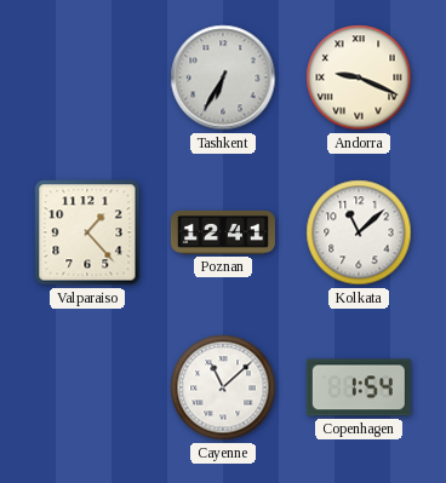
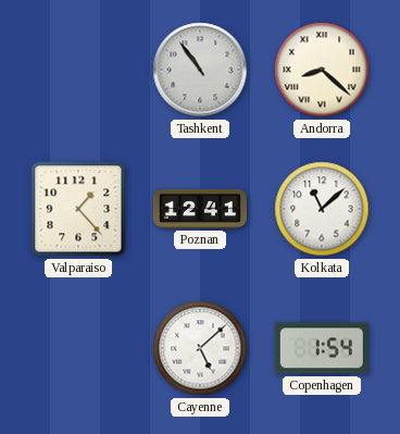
Tashkent: 6:35 -> 10:54 (200, 70)
Andorra: 9:19 -> 8:22 (322, 70)
Cayenne: 11:08 -> 5:08 (200, 348)
